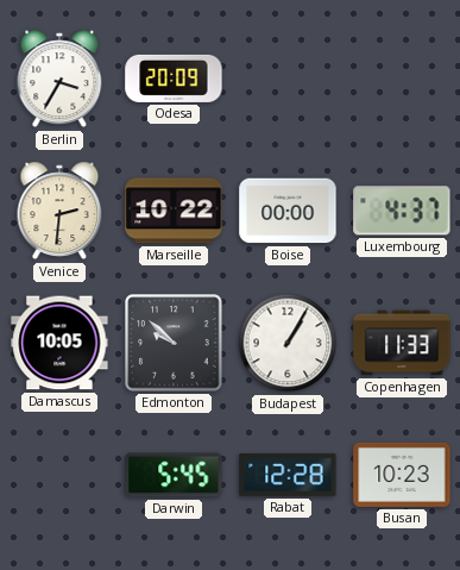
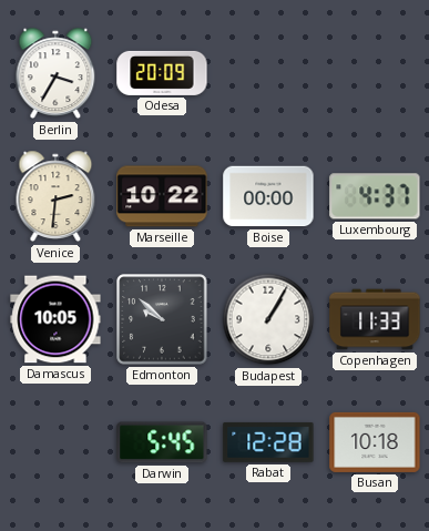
Busan: 10:23 -> 10:18 (375, 442)
